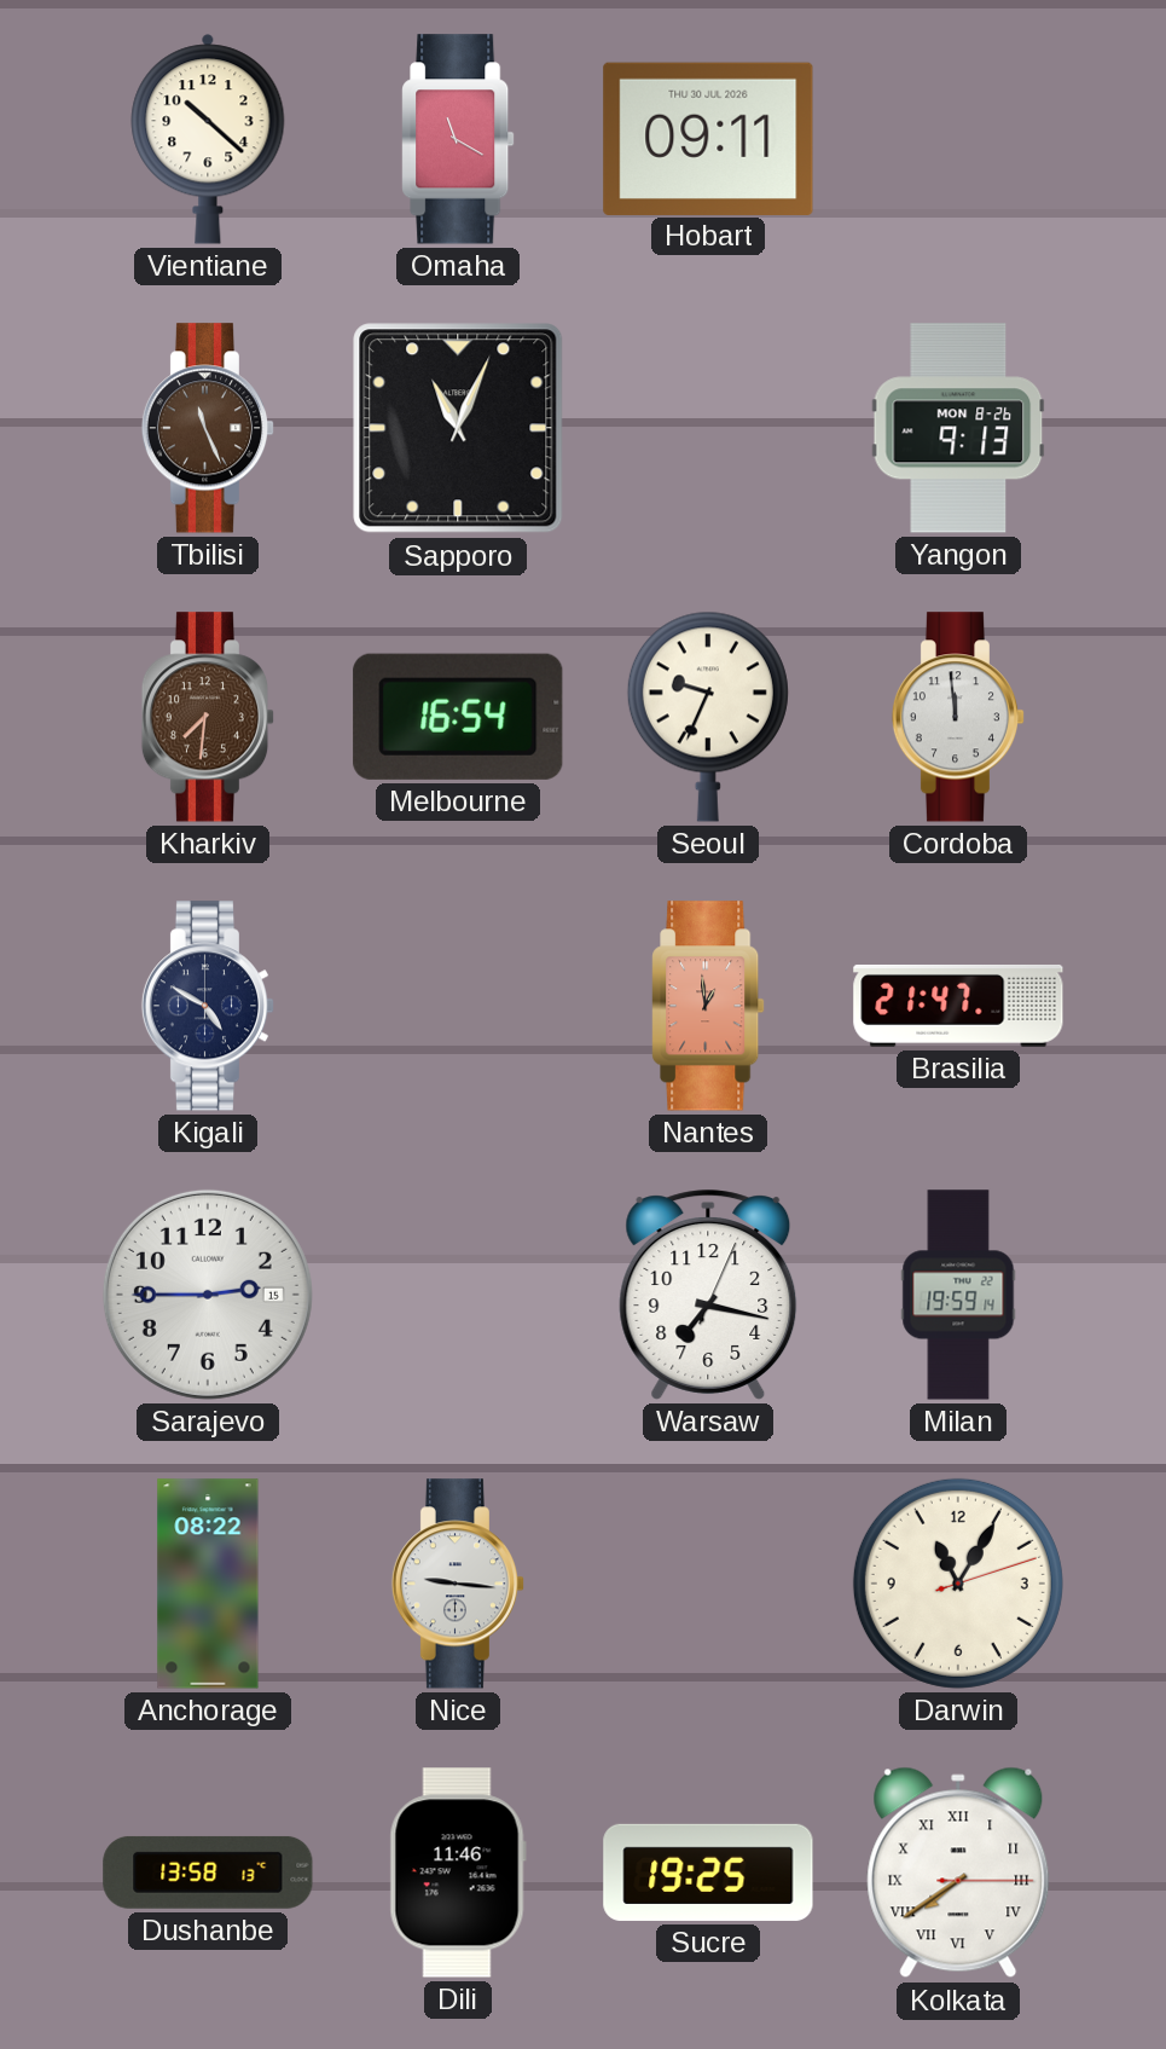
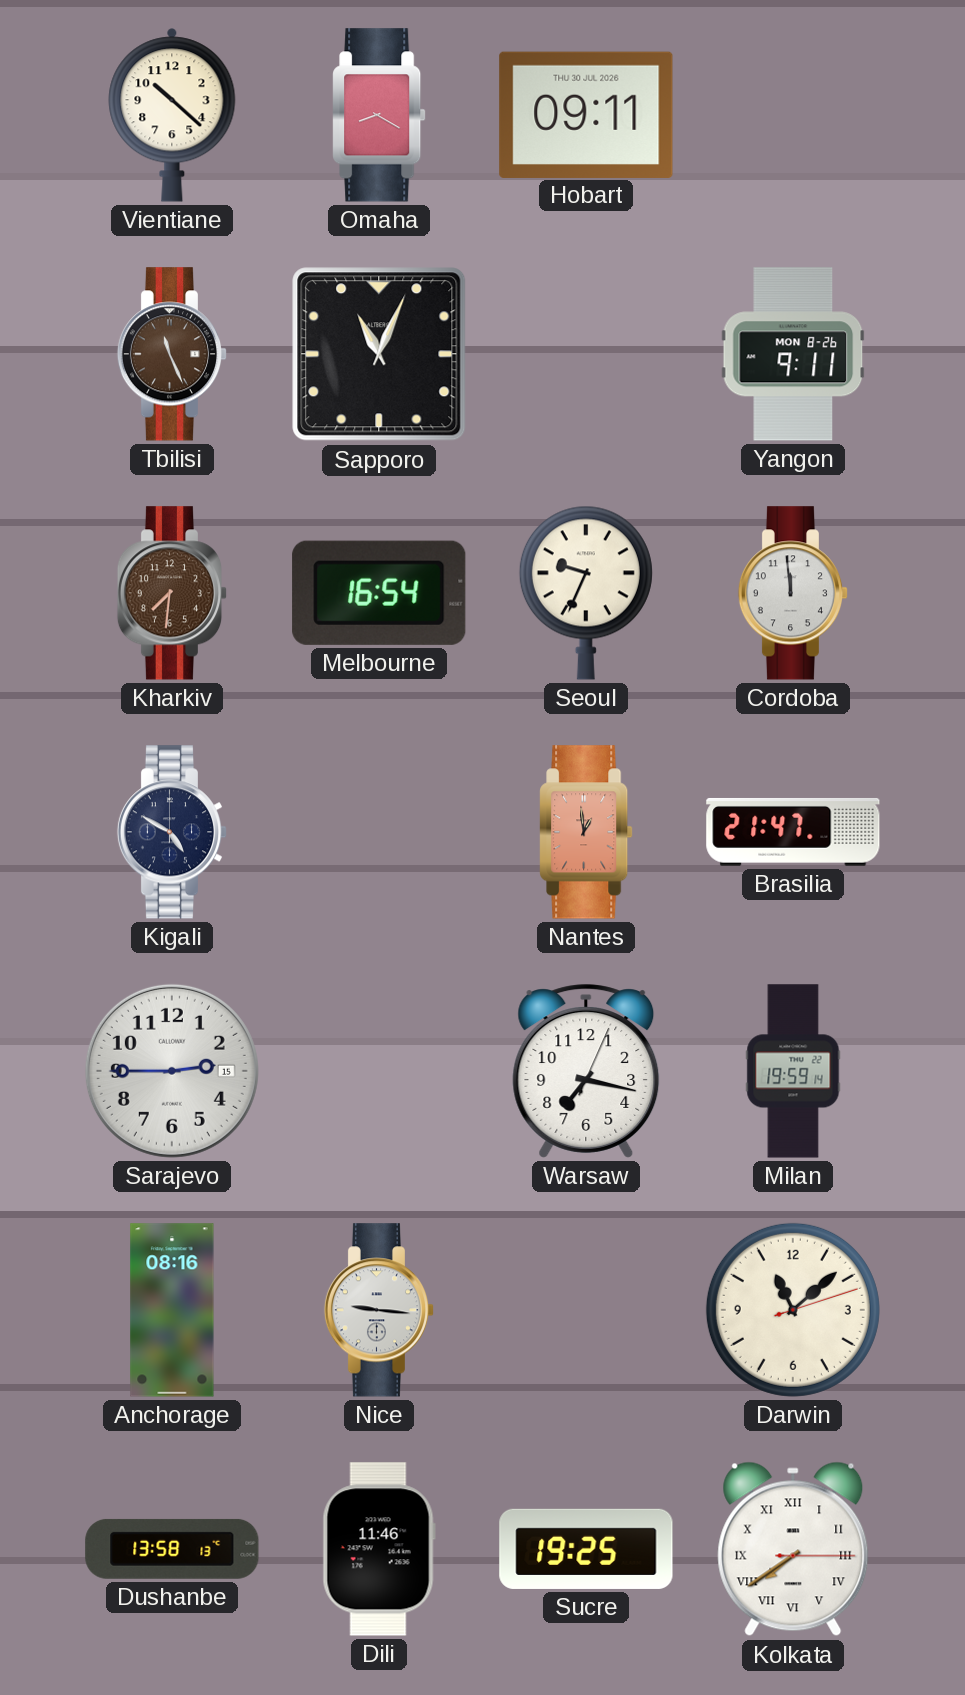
Omaha: 11:20 -> 8:20 (379, 115)
Yangon: 9:13 -> 9:11 (793, 354)
Anchorage: 08:22 -> 08:16 (172, 1310)
Darwin: 11:05 -> 11:08 (793, 1310)
